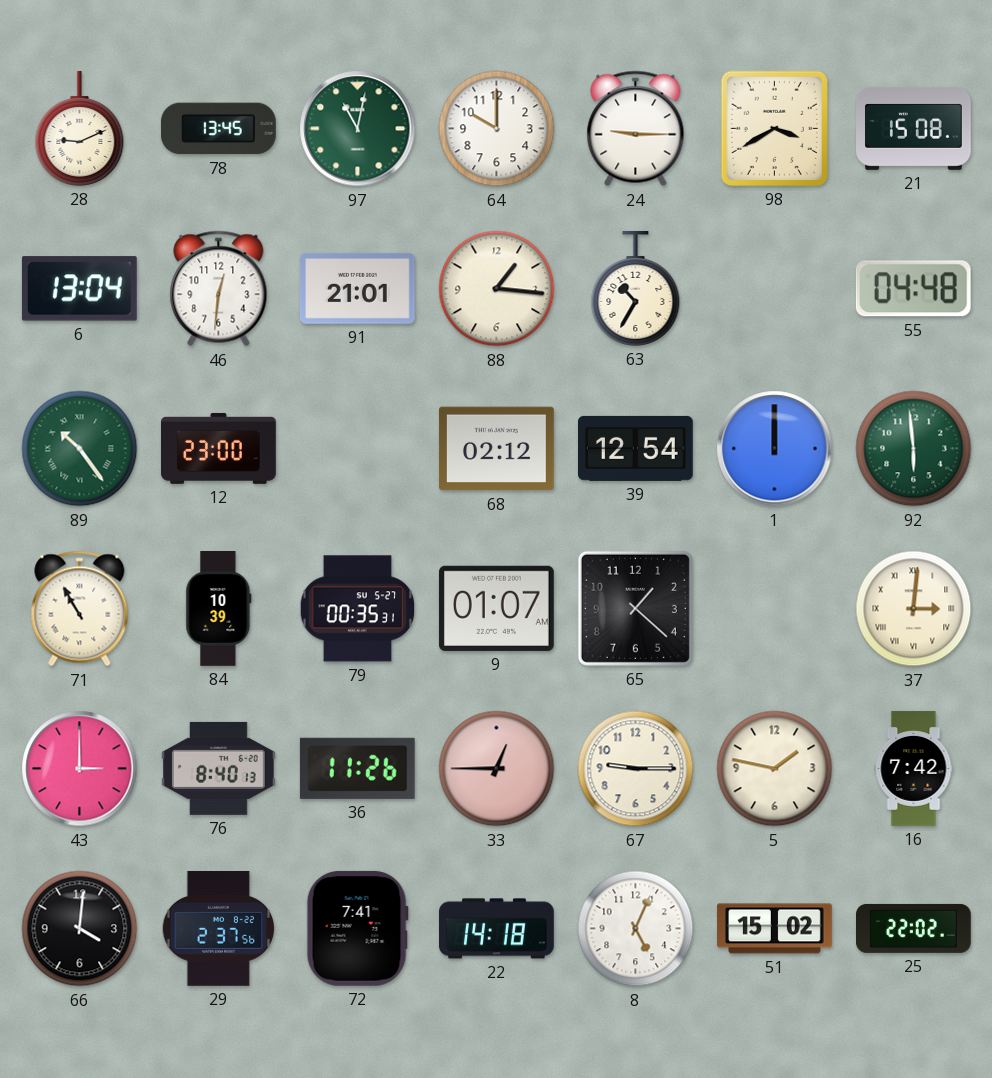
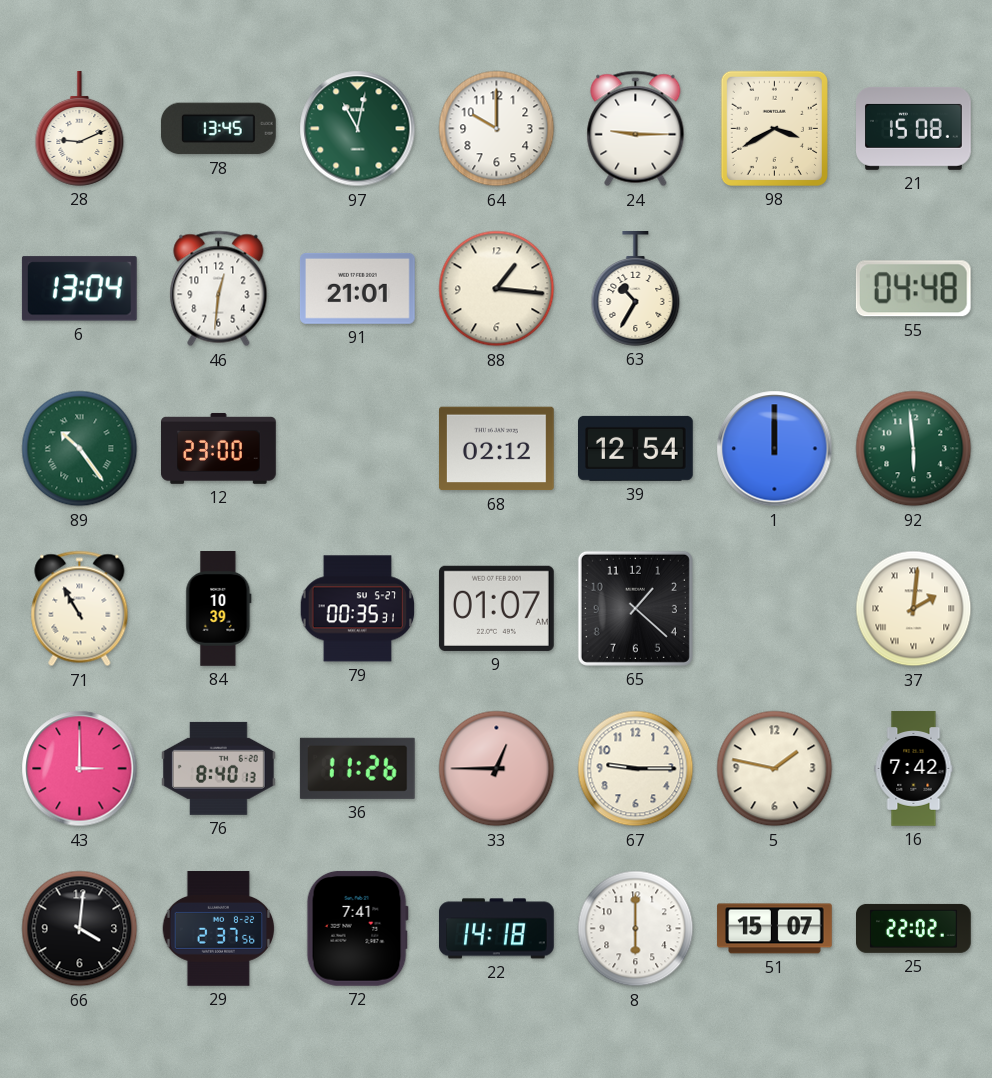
37: 3:01 -> 2:01 (914, 609)
8: 5:04 -> 6:00 (636, 929)
51: 15:02 -> 15:07 (775, 929)
